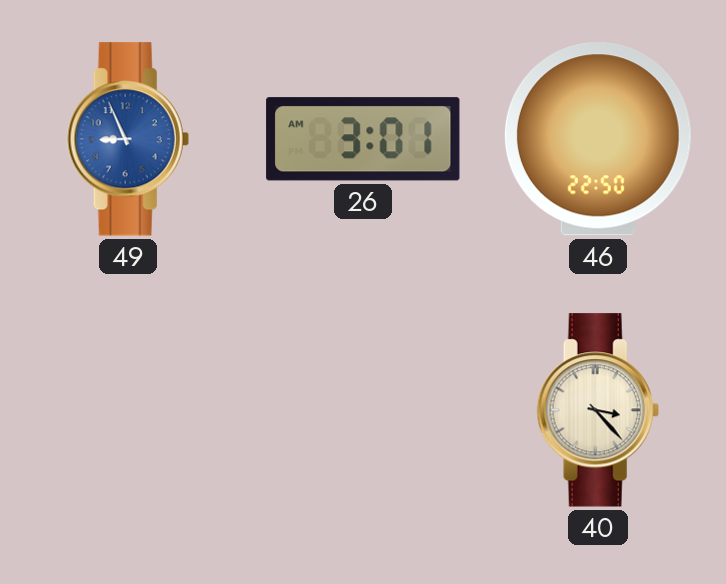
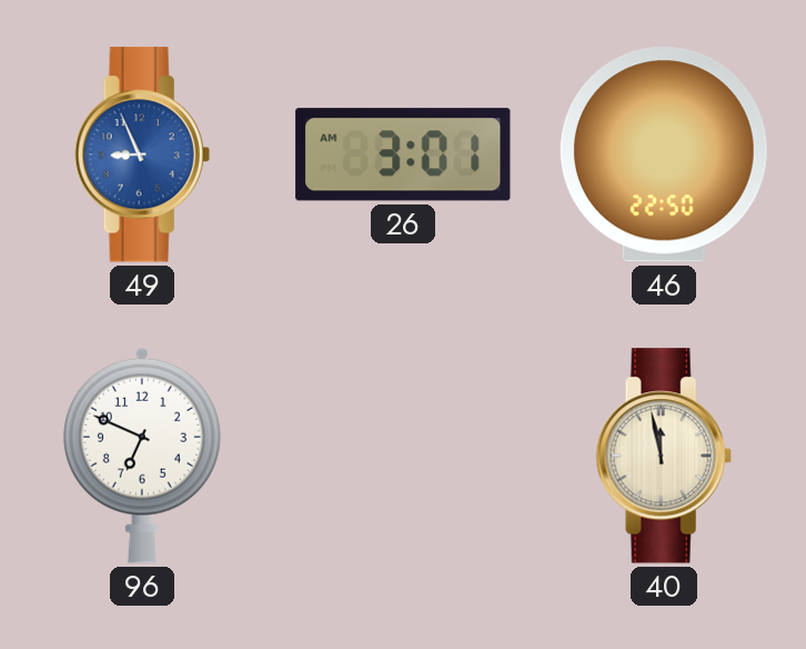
96: none -> 6:49 (142, 456)
40: 3:23 -> 11:58 (664, 456)
